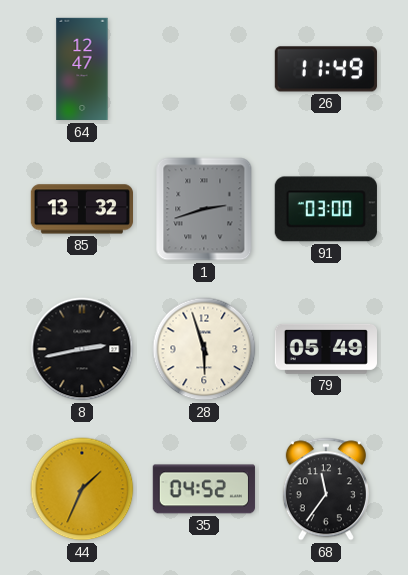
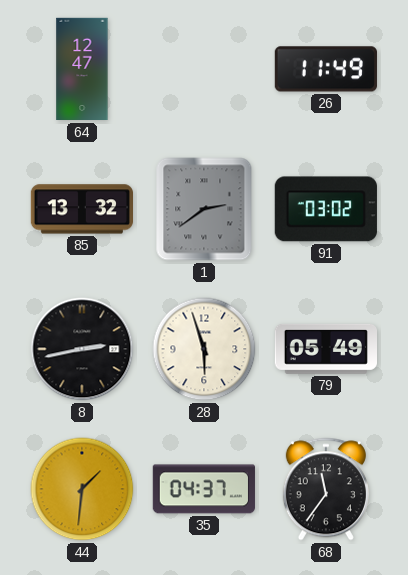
1: 2:42 -> 2:39 (204, 209)
91: 03:00 -> 03:02 (326, 209)
44: 1:34 -> 1:31 (82, 489)
35: 04:52 -> 04:37 (204, 489)
